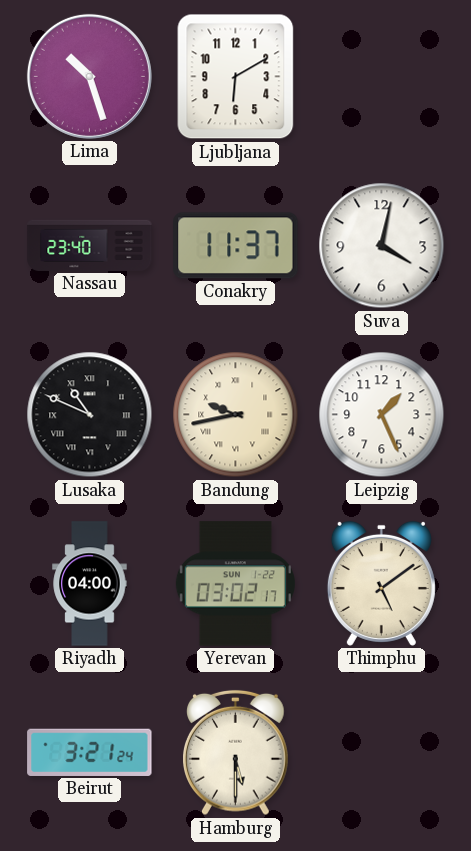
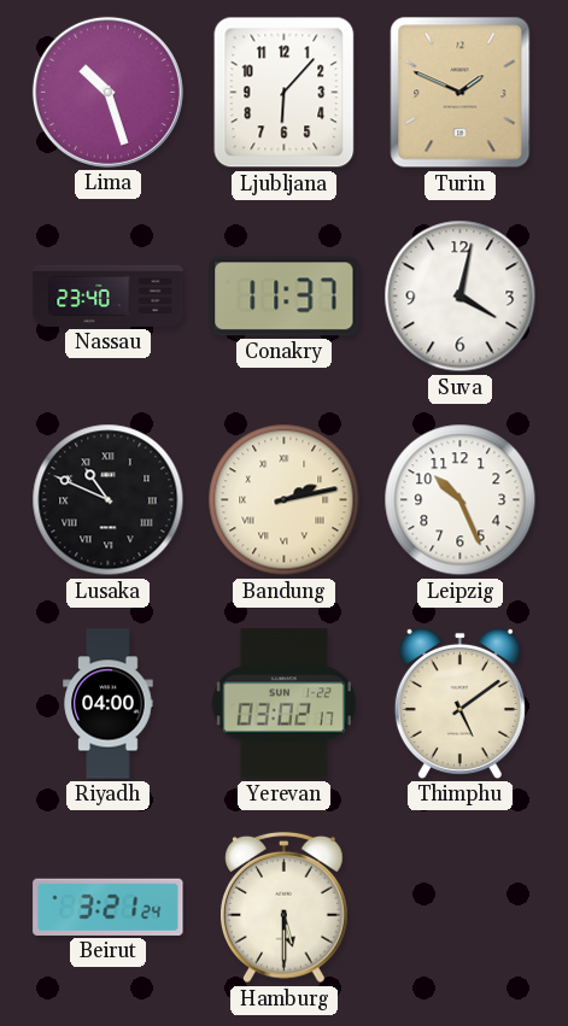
Ljubljana: 6:10 -> 6:07 (285, 93)
Turin: none -> 1:49 (461, 93)
Bandung: 9:43 -> 2:13 (285, 500)
Leipzig: 1:26 -> 10:26 (461, 500)
